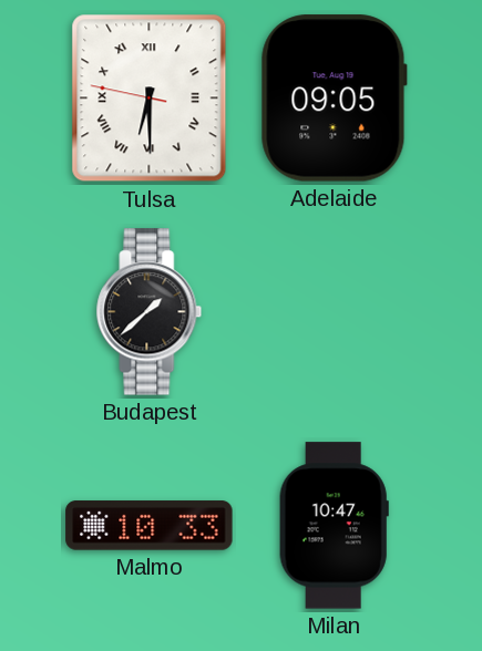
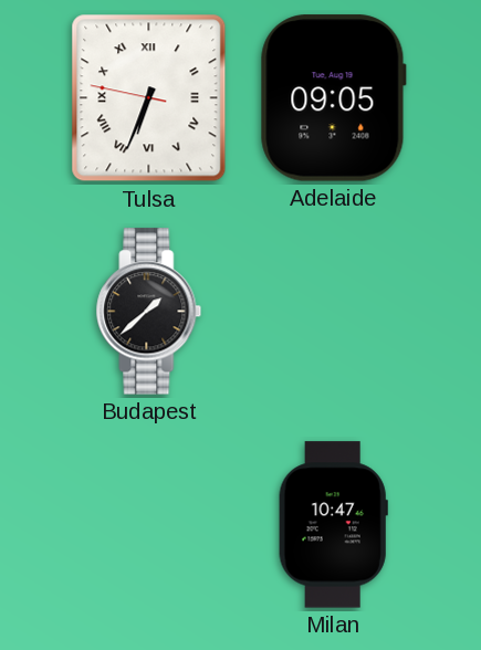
Tulsa: 6:29 -> 6:33 (149, 98)
Malmo: 10:33 -> none (150, 526)
